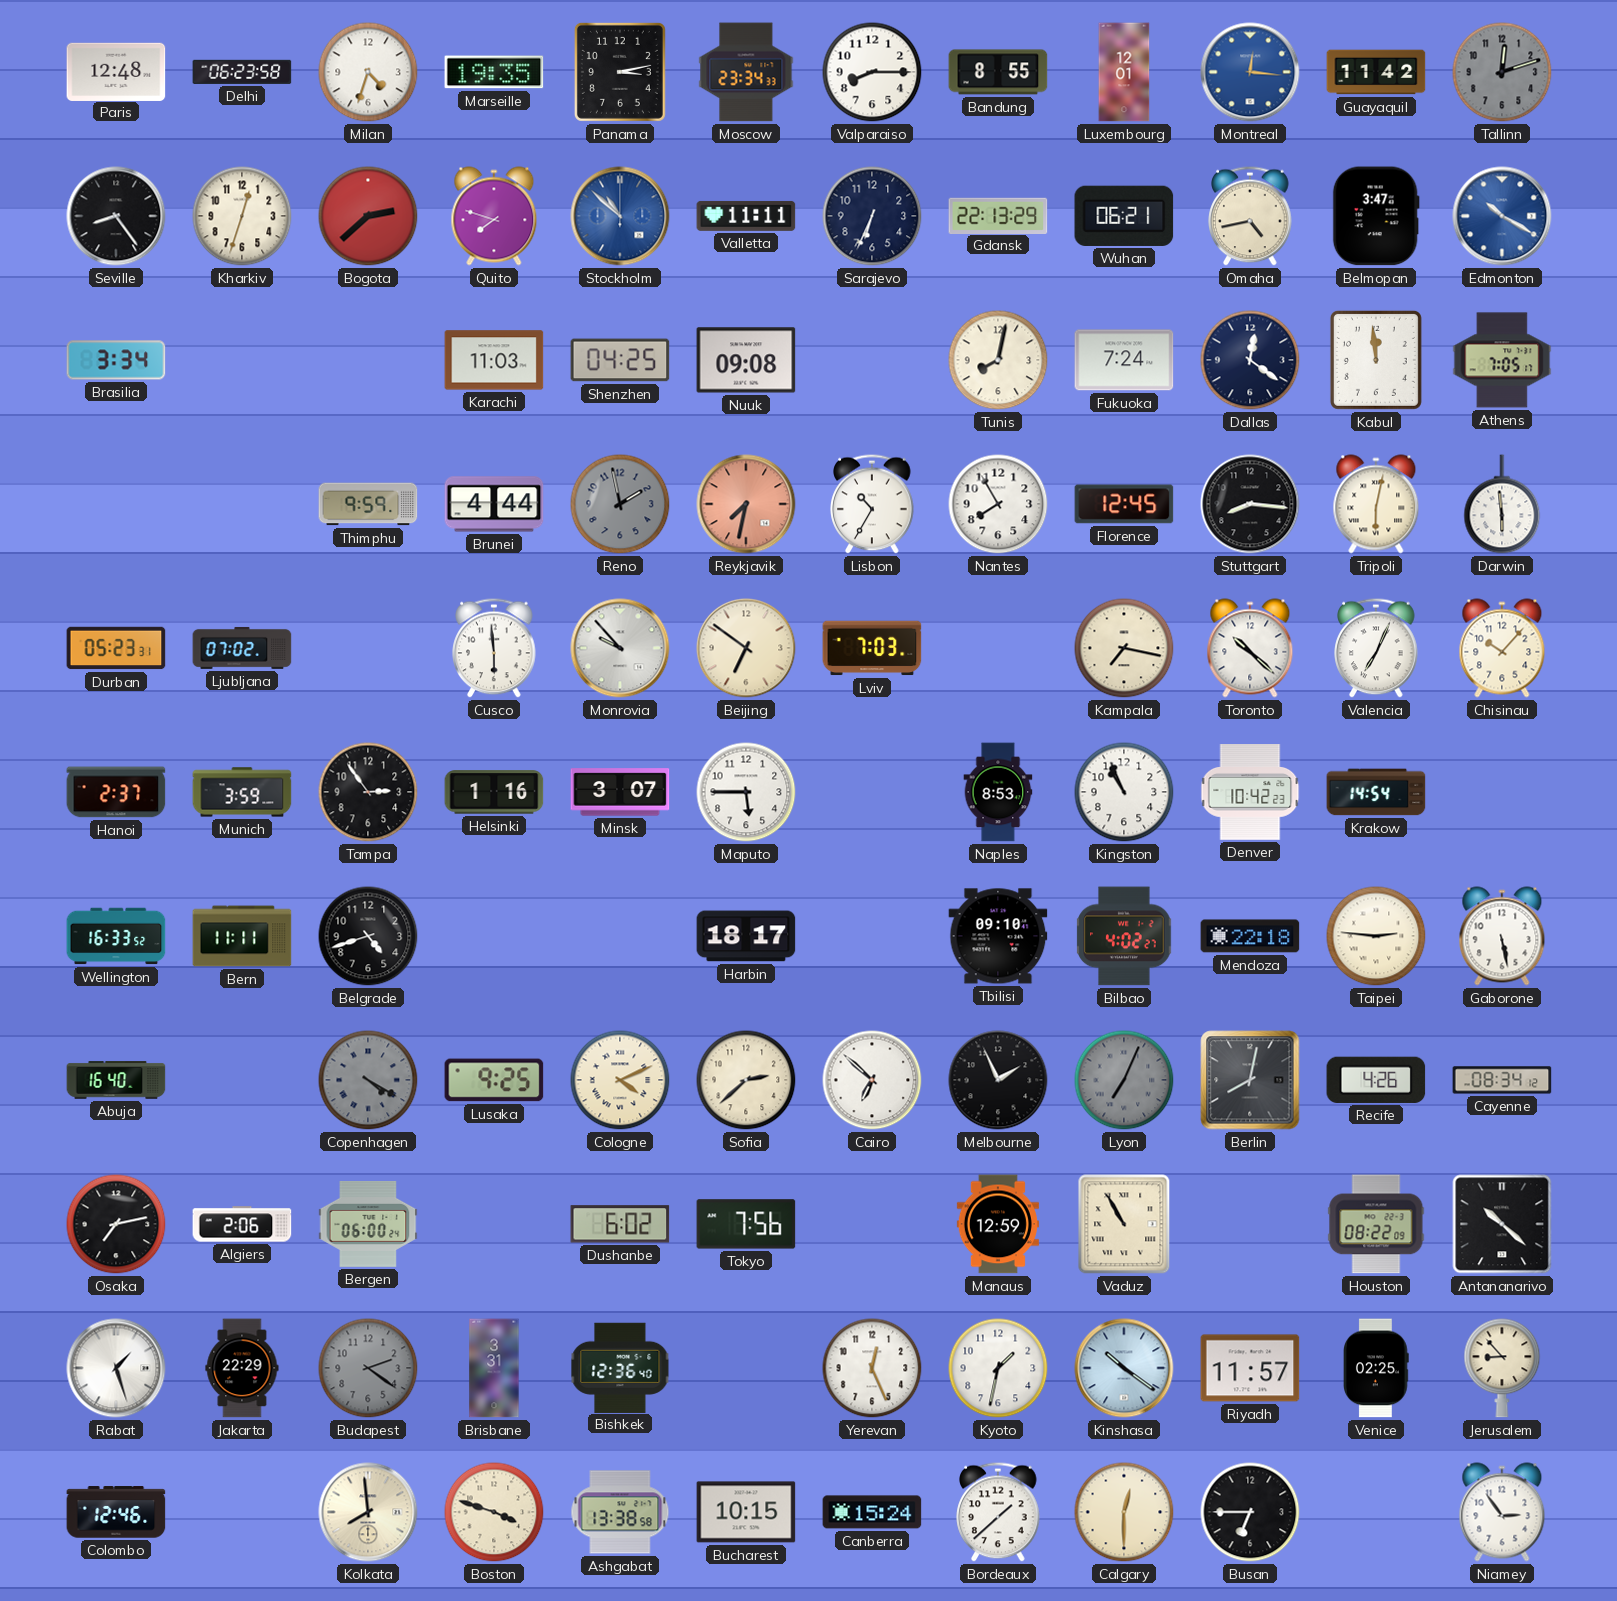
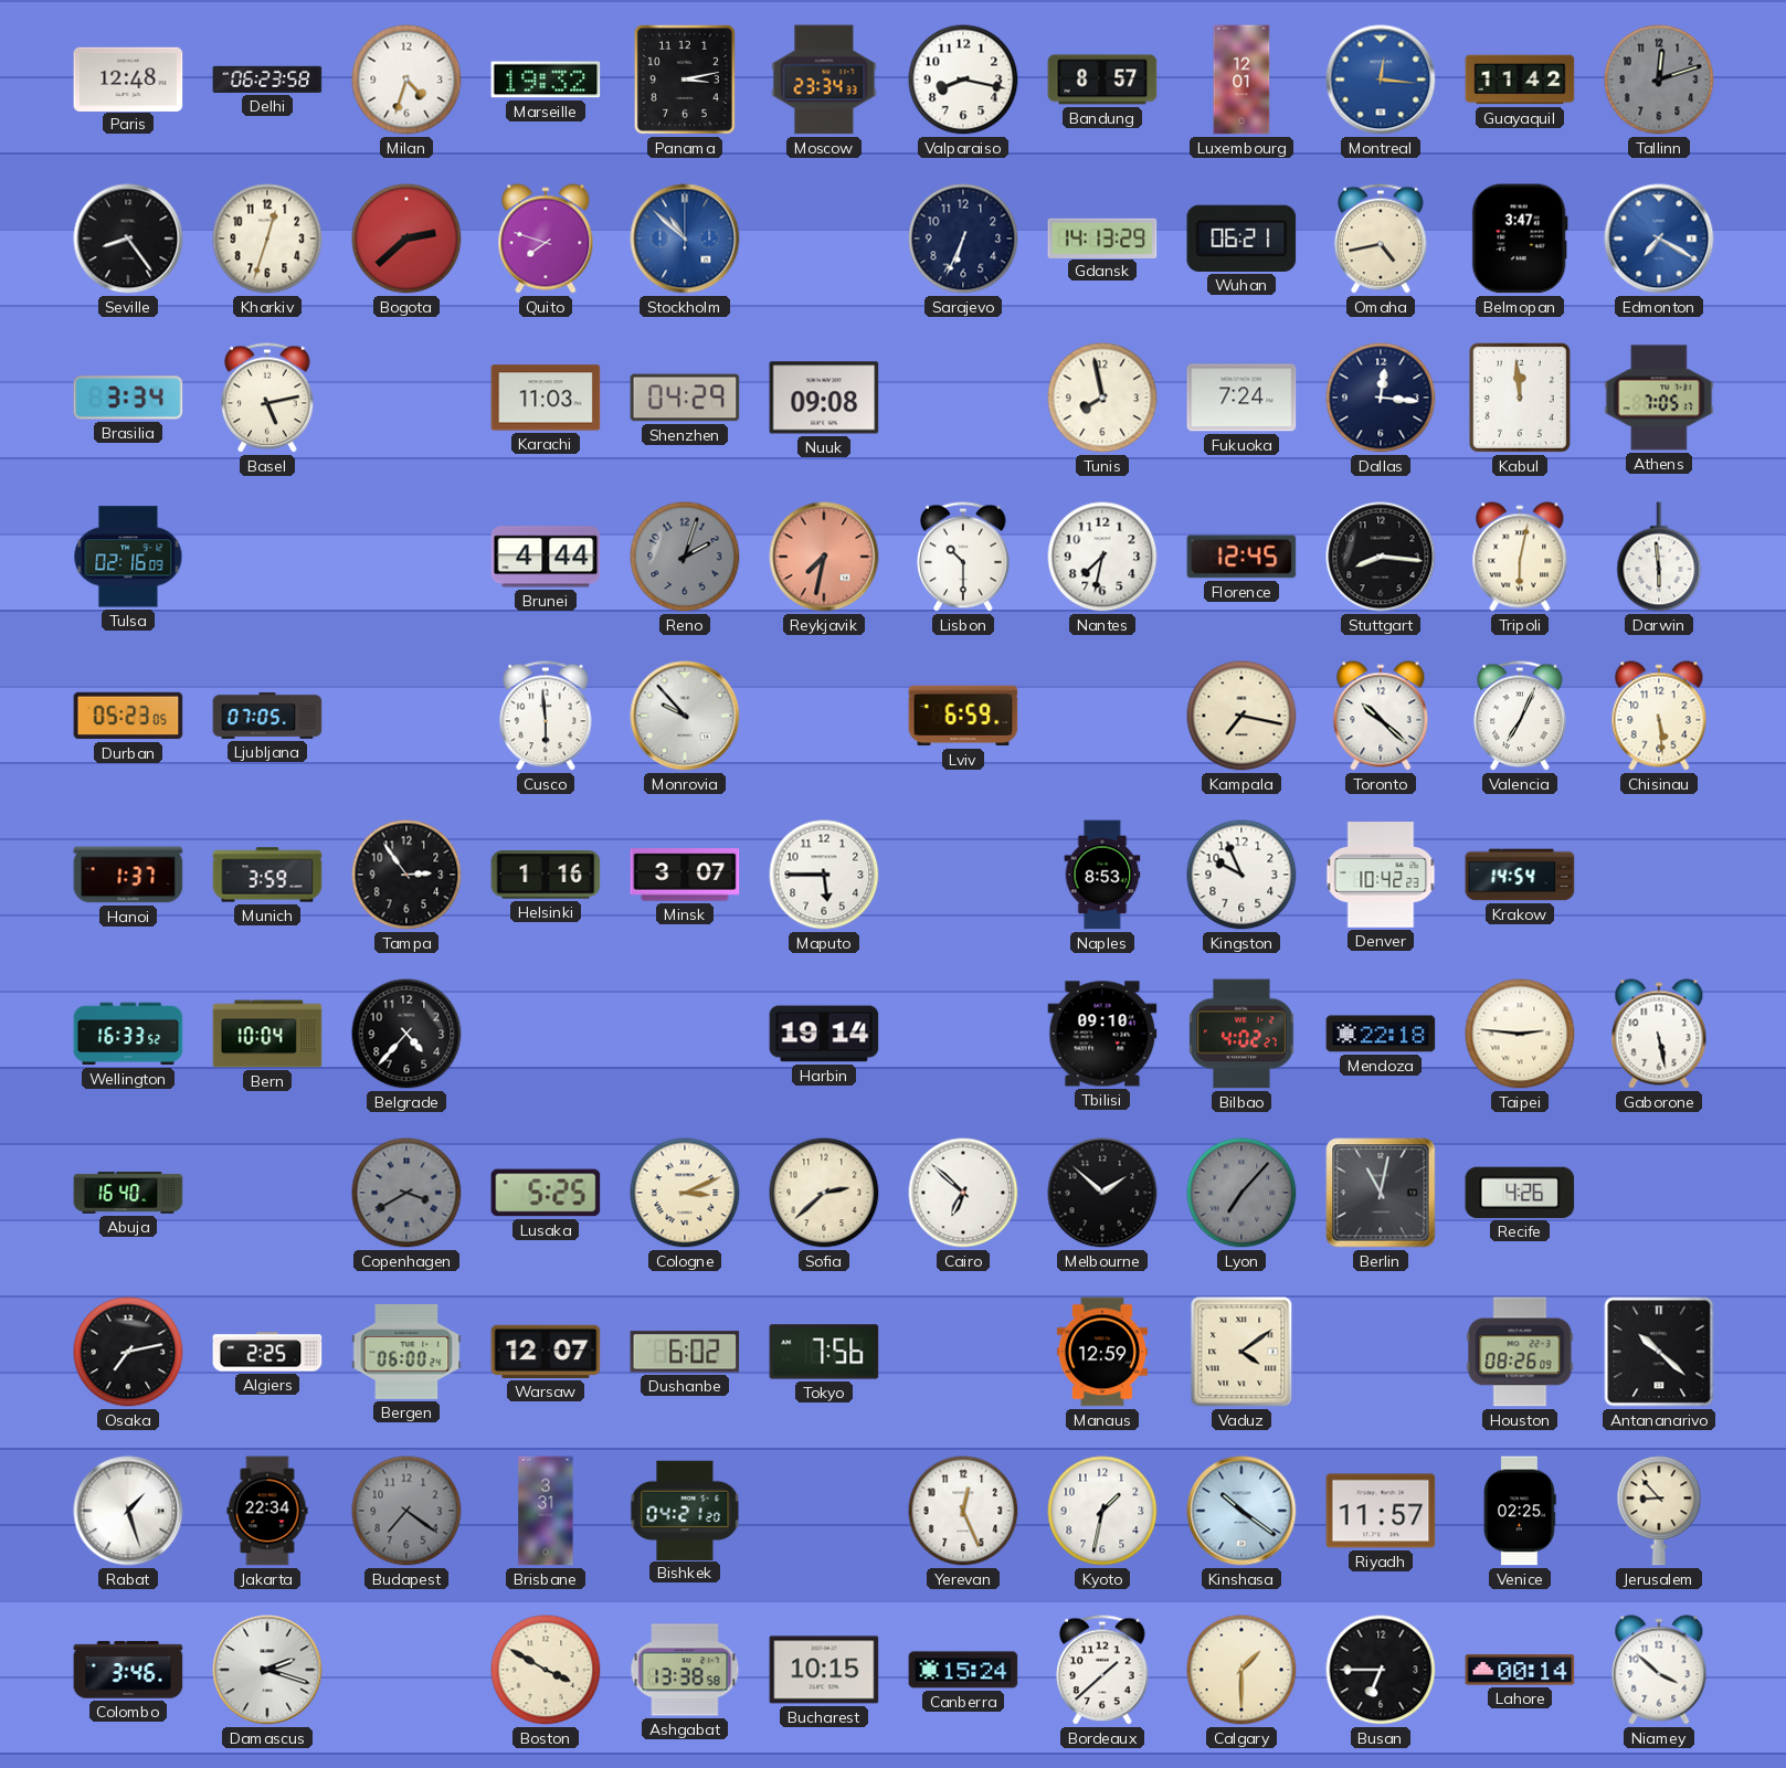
Marseille: 19:35 -> 19:32 (546, 80)
Valparaiso: 8:15 -> 8:17 (963, 80)
Bandung: 8:55 -> 8:57 (1102, 80)
Valletta: 11:11 -> none (746, 216)
Gdansk: 22:13 -> 14:13 (1102, 237)
Edmonton: 10:20 -> 7:20 (1659, 239)
Basel: none -> 5:13 (267, 398)
Shenzhen: 04:25 -> 04:29 (685, 398)
Tunis: 8:02 -> 7:58 (1102, 398)
Dallas: 12:21 -> 12:16 (1381, 398)
Tulsa: none -> 02:16 (128, 557)
Thimphu: 9:59 -> none (368, 504)
Reno: 1:58 -> 2:03 (685, 557)
Lisbon: 10:35 -> 10:30 (963, 557)
Nantes: 7:55 -> 7:32 (1102, 557)
Durban: 05:23:31 -> 05:23:05 (128, 716)
Ljubljana: 07:02 -> 07:05 (267, 716)
Beijing: 6:51 -> none (746, 648)
Lviv: 7:03 -> 6:59 (963, 716)
Chisinau: 10:07 -> 5:29 (1659, 716)
Hanoi: 2:37 -> 1:37 (128, 875)
Kingston: 10:56 -> 9:56 (1241, 875)
Bern: 11:11 -> 10:04 (267, 1034)
Belgrade: 4:42 -> 4:37 (406, 1034)
Harbin: 18:17 -> 19:14 (824, 1034)
Copenhagen: 4:20 -> 3:40 (406, 1193)
Lusaka: 9:25 -> 5:25 (546, 1193)
Cologne: 4:11 -> 3:11 (685, 1193)
Melbourne: 1:56 -> 1:52 (1102, 1193)
Lyon: 7:04 -> 7:07 (1241, 1193)
Berlin: 8:02 -> 11:02 (1381, 1193)
Cayenne: 08:34 -> none (1502, 1080)
Algiers: 2:06 -> 2:25 (267, 1352)
Warsaw: none -> 12:07 (546, 1352)
Vaduz: 10:55 -> 4:09 (1241, 1352)
Houston: 08:22 -> 08:26 (1520, 1352)
Jakarta: 22:29 -> 22:34 (267, 1511)
Budapest: 2:21 -> 7:21 (406, 1511)
Bishkek: 12:36 -> 04:21 (685, 1510)
Colombo: 12:46 -> 3:46 (128, 1670)
Damascus: none -> 2:18 (267, 1670)
Kolkata: 7:59 -> none (368, 1512)
Boston: 3:48 -> 3:50 (546, 1670)
Calgary: 12:30 -> 1:30 (1241, 1670)
Lahore: none -> 00:14 (1520, 1670)
Niamey: 2:54 -> 3:52 (1659, 1670)
